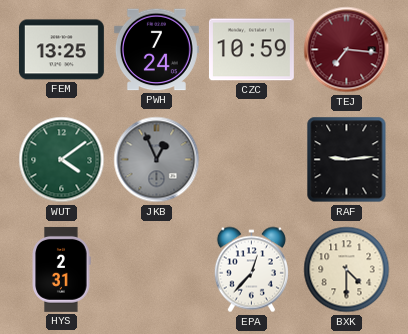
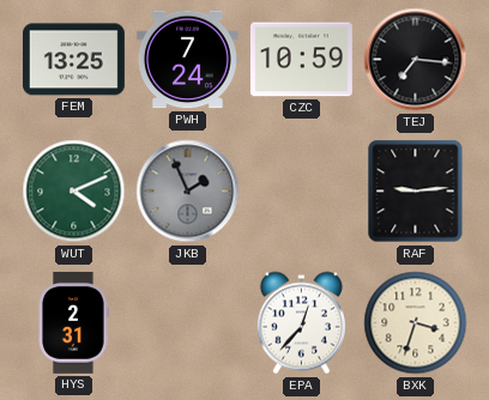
TEJ dial: burgundy -> black (416, 60)
WUT: 4:09 -> 4:11 (74, 192)
JKB: 12:56 -> 1:56 (188, 192)
BXK: 4:30 -> 3:33 (416, 323)
